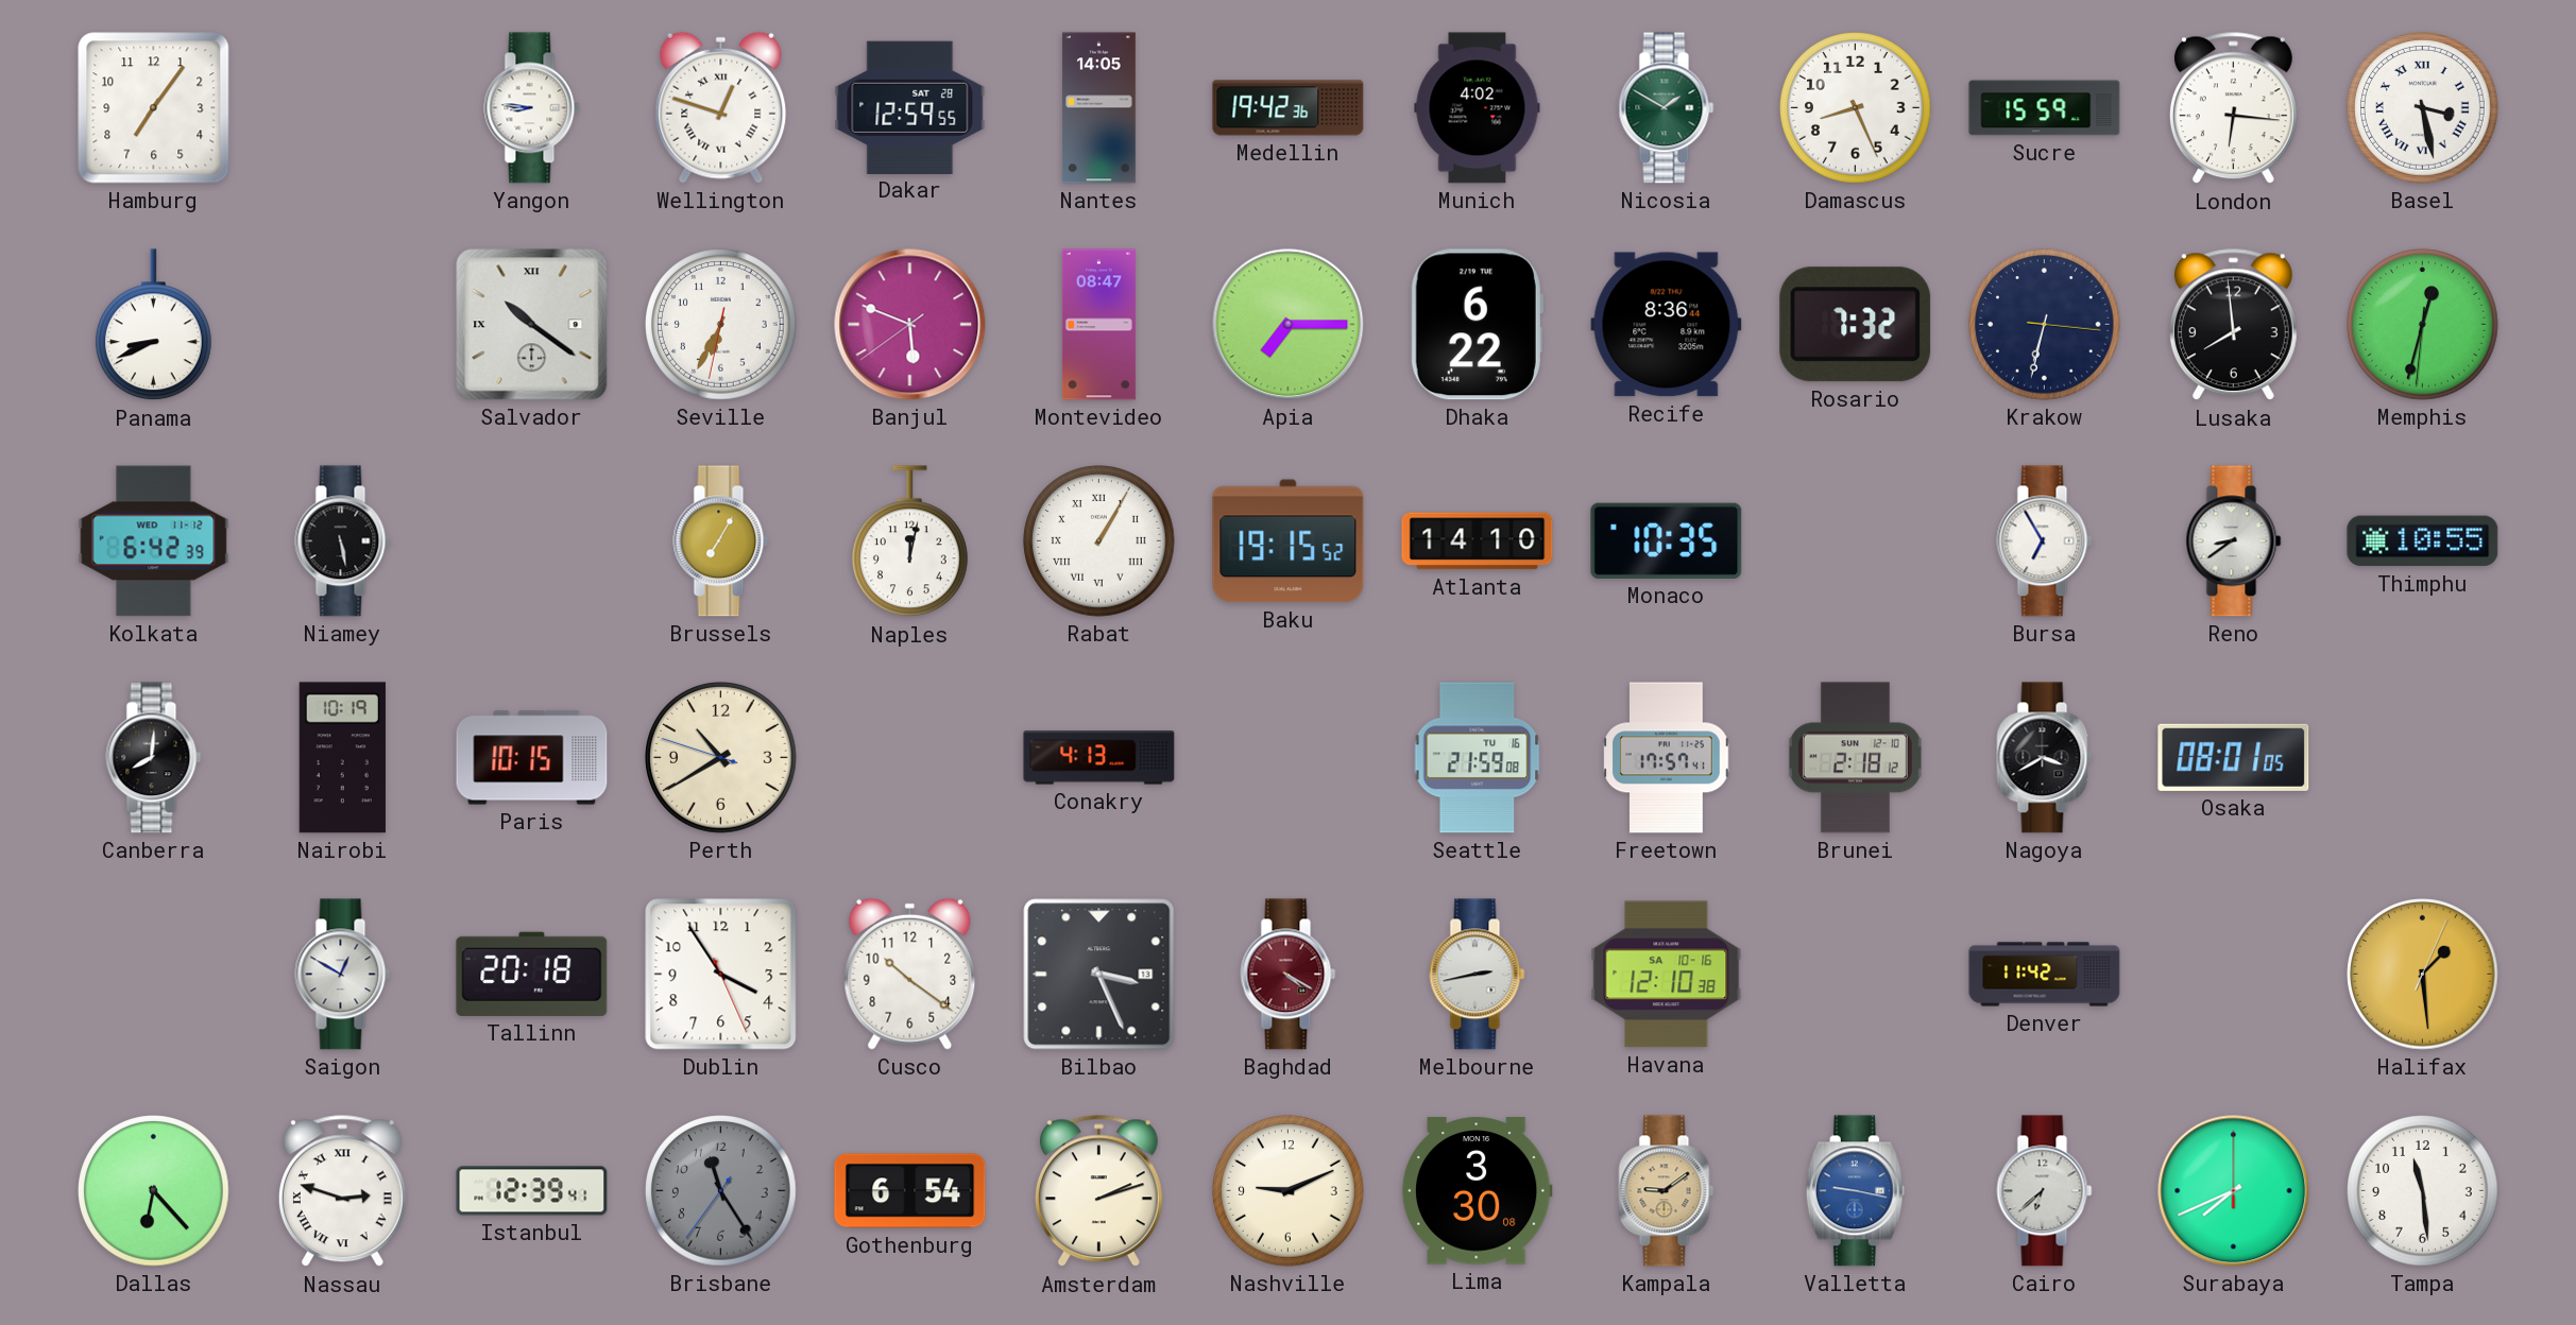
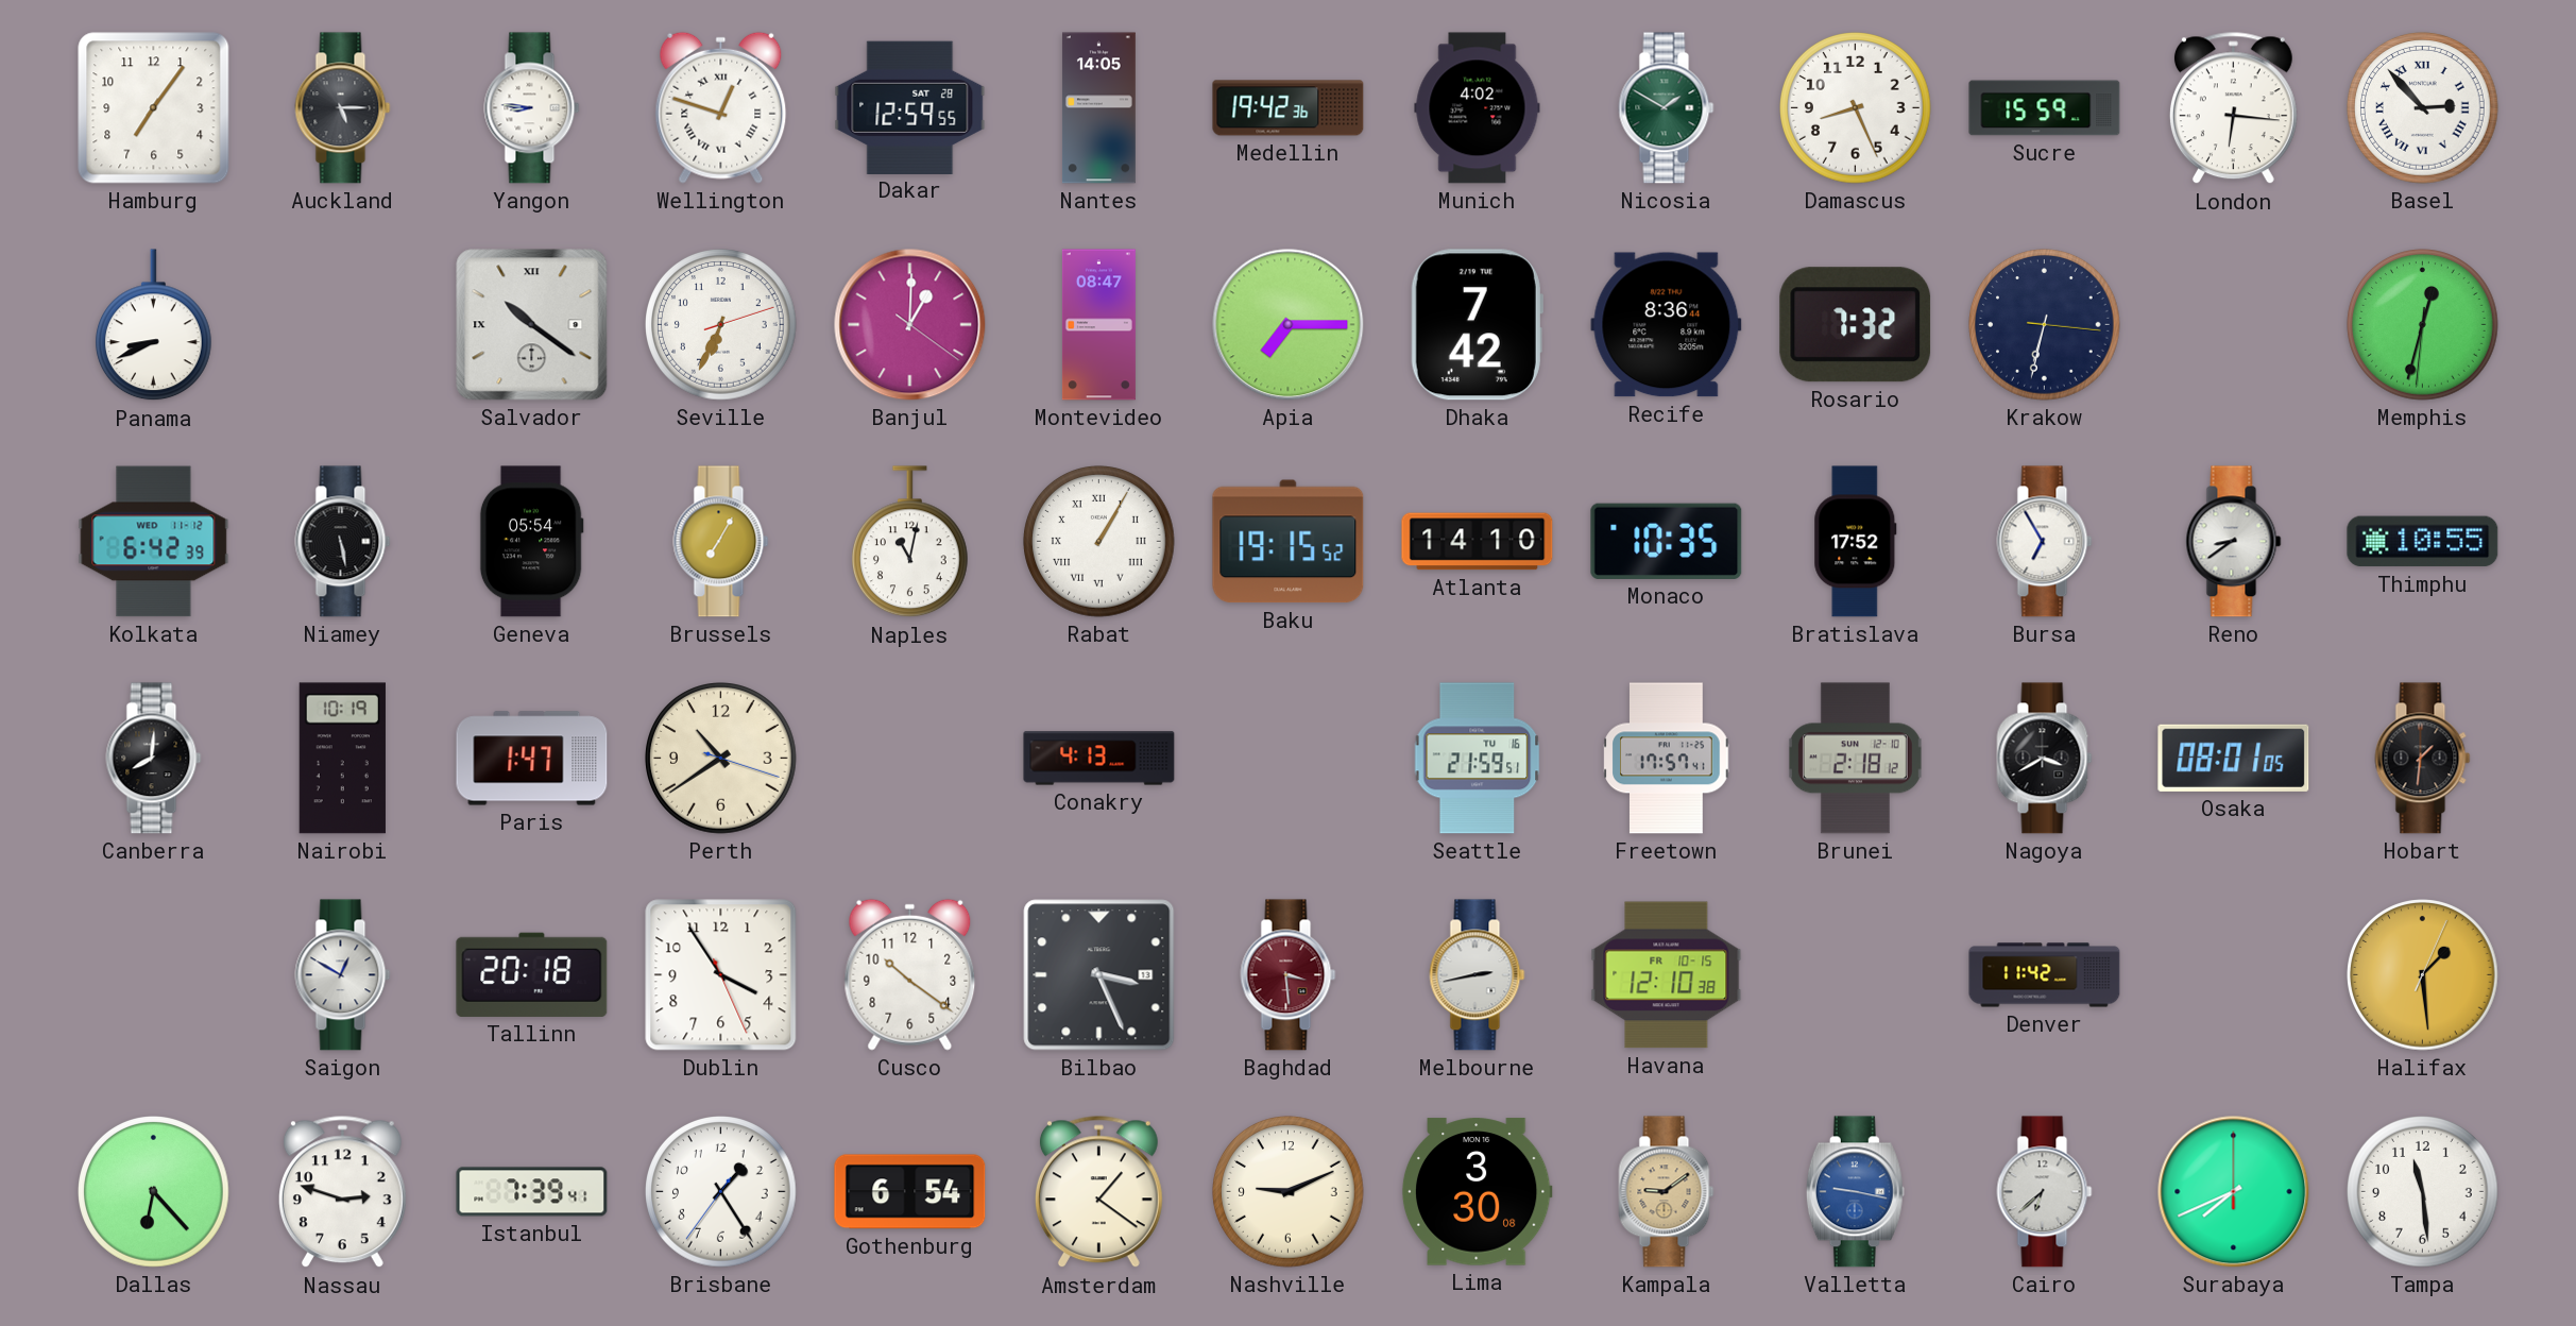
Auckland: none -> 5:15 (343, 108)
Basel: 3:28 -> 2:53 (2423, 108)
Seville: 6:34:32 -> 6:34:12 (721, 325)
Banjul: 5:48 -> 1:00 (910, 325)
Dhaka: 6:22 -> 7:42 (1477, 325)
Lusaka: 7:59 -> none (2233, 325)
Geneva: none -> 05:54 (531, 542)
Naples: 12:02 -> 11:02 (909, 542)
Bratislava: none -> 17:52 (1856, 542)
Paris: 10:15 -> 1:47 (532, 759)
Perth: 10:39:48 -> 10:39:18 (721, 759)
Seattle: 21:59:08 -> 21:59:51 (1478, 759)
Hobart: none -> 1:31 (2423, 759)
Baghdad: 4:20 -> 3:29 (1289, 975)
Havana date: SA 10-16 -> FR 10-15 (1667, 975)
Nassau numerals: Roman -> Arabic (342, 1192)
Istanbul: 12:39 -> 7:39 (532, 1192)
Brisbane: 11:24 -> 1:24 (721, 1192)
Brisbane dial: grey -> white (721, 1192)
Amsterdam: 2:12 -> 1:21 (1098, 1192)
